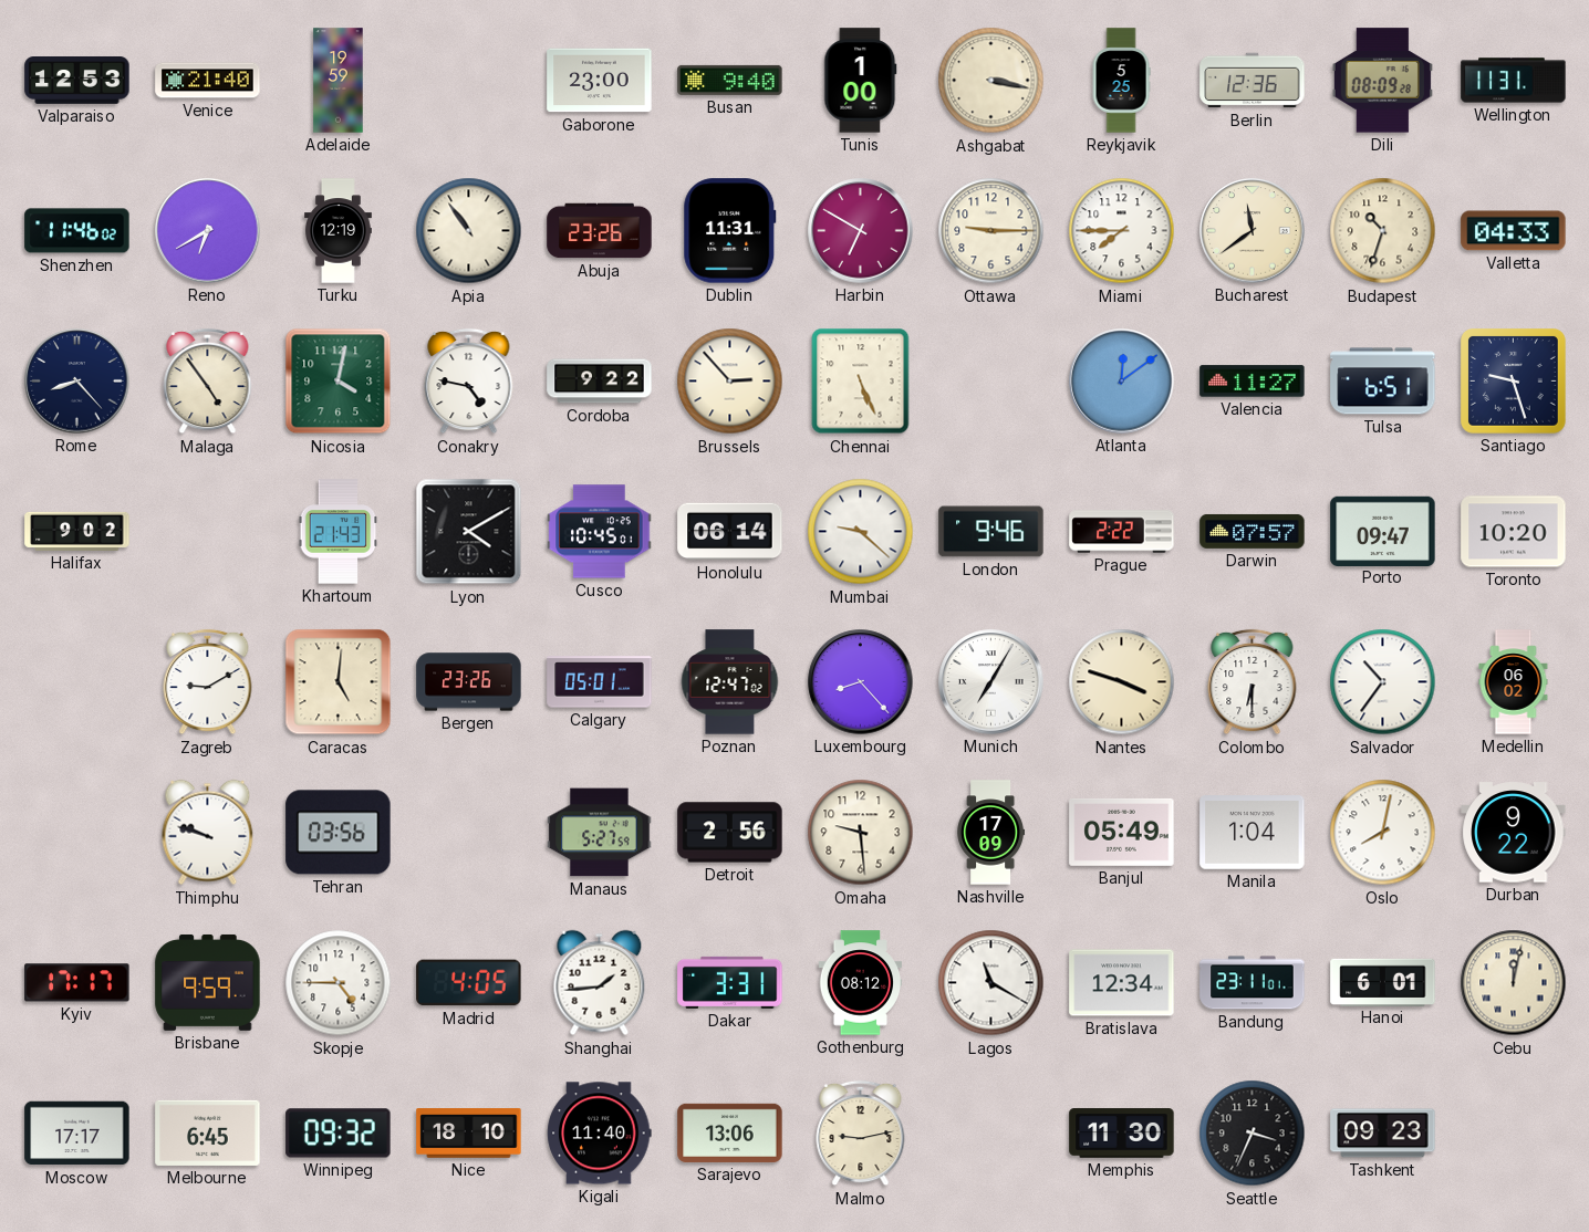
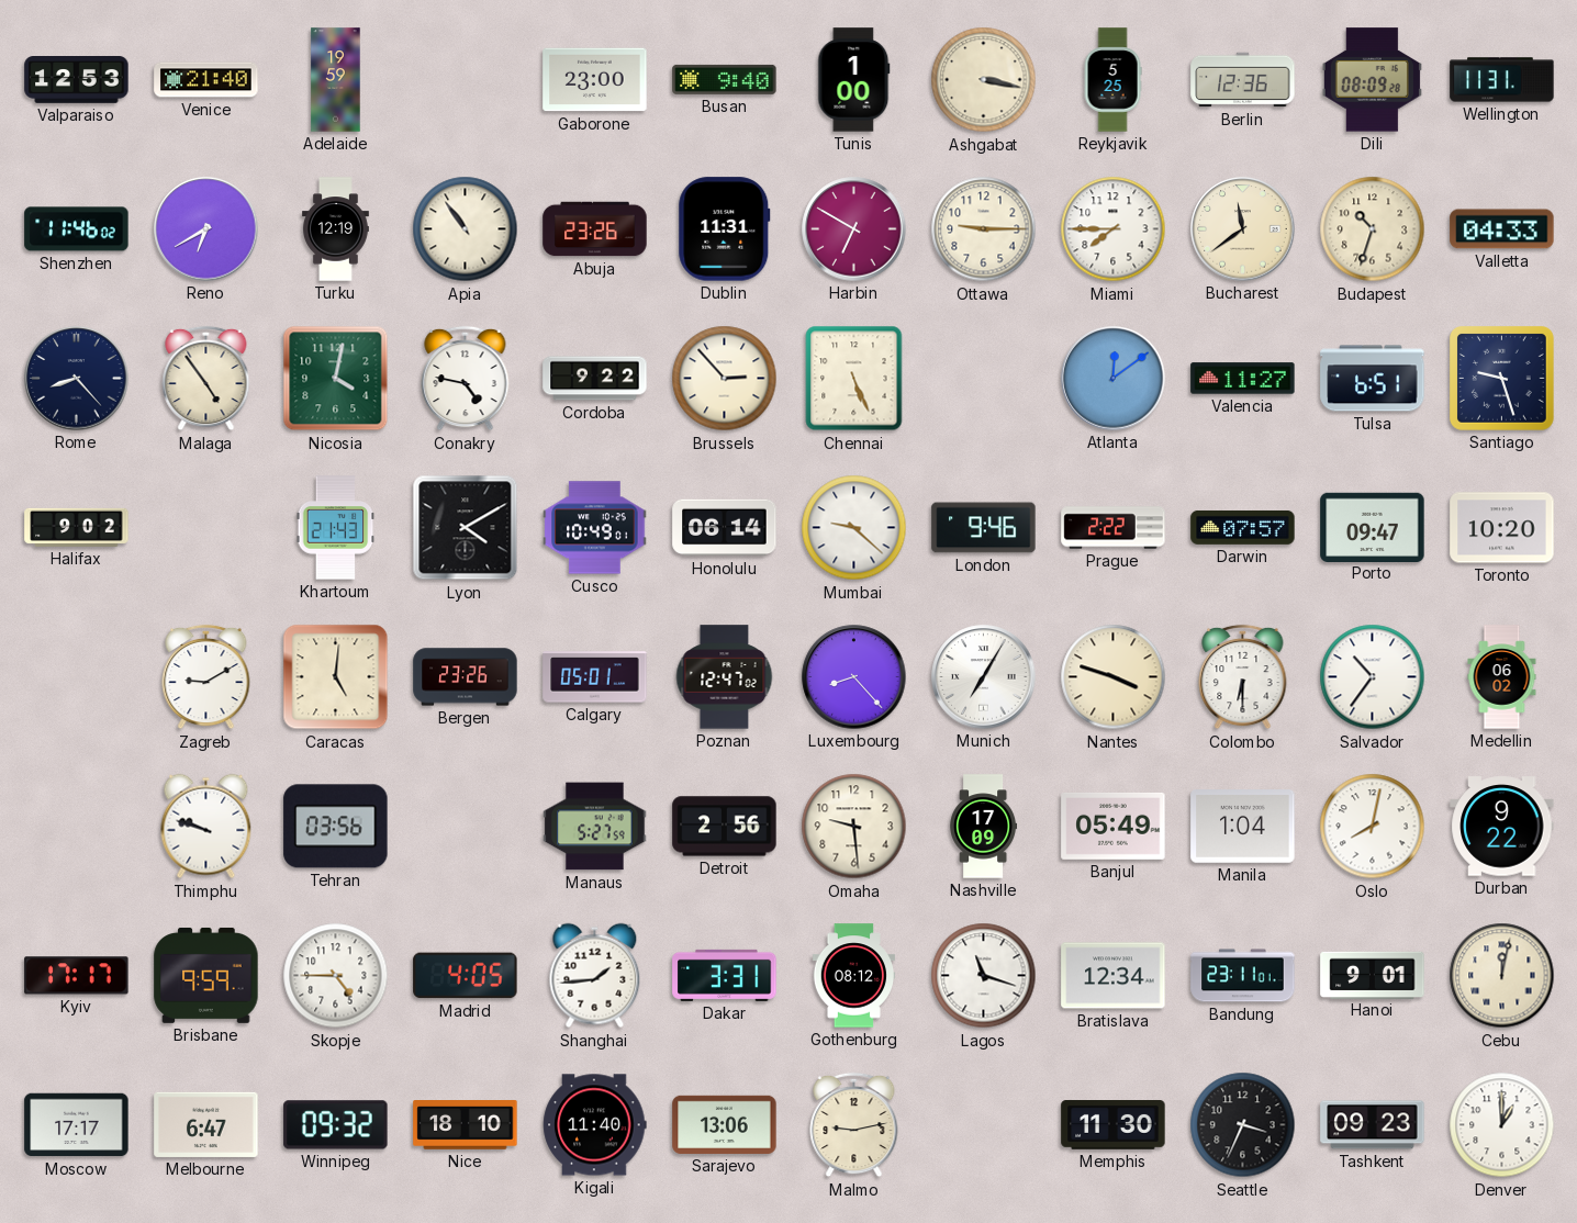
Cusco: 10:45 -> 10:49 (595, 528)
Lagos: 11:20 -> 11:18 (984, 976)
Hanoi: 6:01 -> 9:01 (1373, 975)
Melbourne: 6:45 -> 6:47 (206, 1124)
Denver: none -> 1:00 (1502, 1125)
